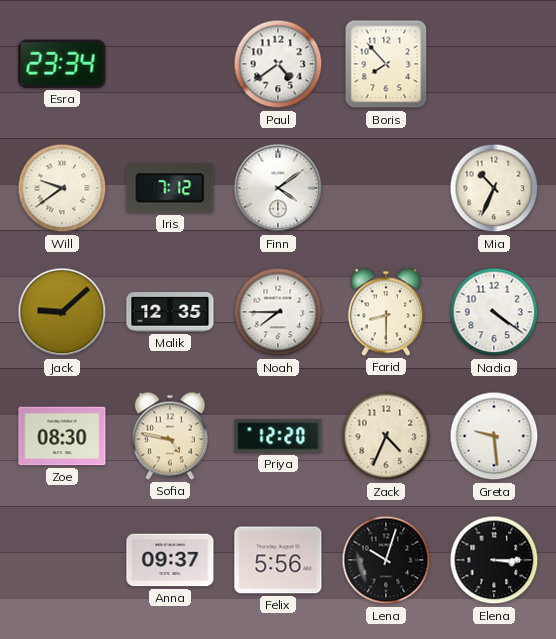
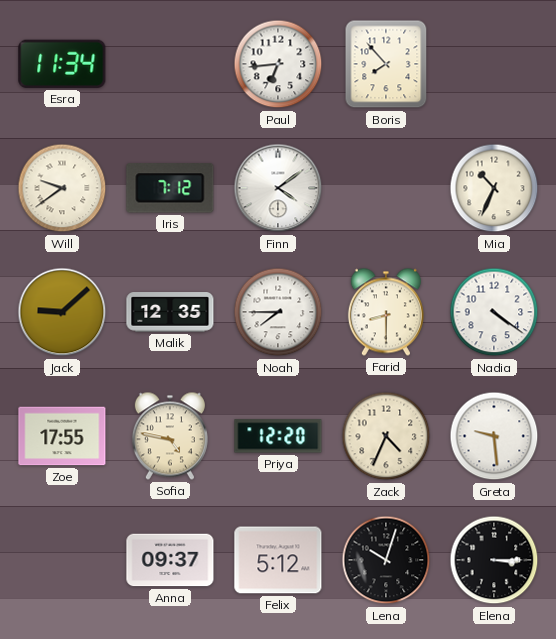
Esra: 23:34 -> 11:34 (62, 64)
Paul: 4:39 -> 6:44 (278, 64)
Zoe: 08:30 -> 17:55 (62, 436)
Felix: 5:56 -> 5:12 (278, 560)
